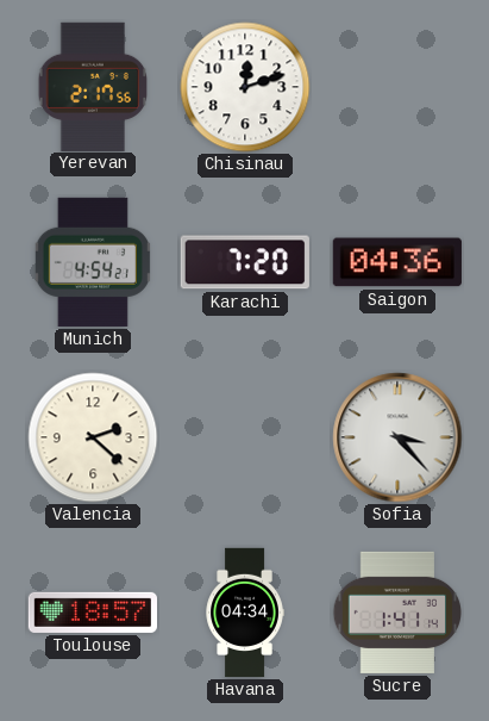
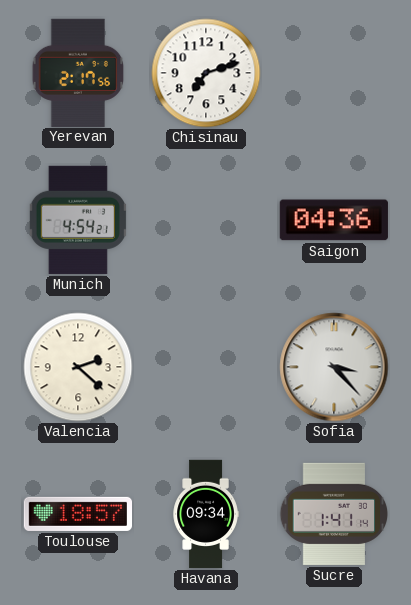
Chisinau: 12:12 -> 7:12 (206, 73)
Karachi: 7:20 -> none (245, 262)
Havana: 04:34 -> 09:34 (206, 514)
